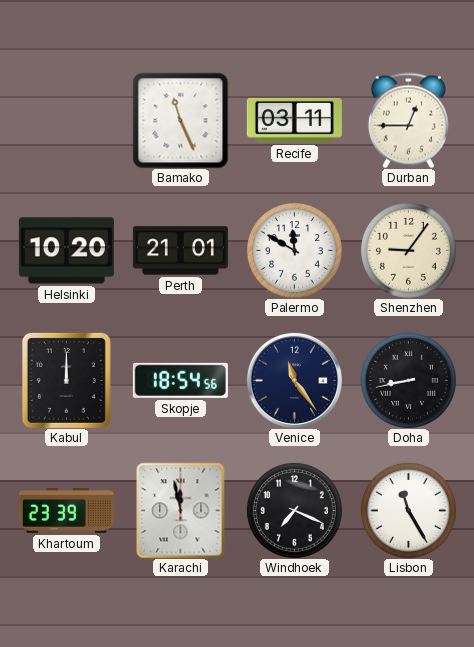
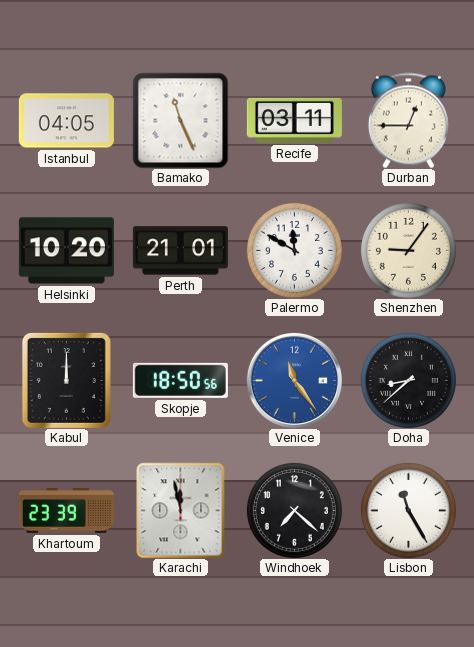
Istanbul: none -> 04:05 (66, 121)
Skopje: 18:54 -> 18:50 (180, 380)
Venice dial: navy -> blue (294, 380)
Doha: 8:43 -> 8:38 (408, 380)
Windhoek: 7:19 -> 7:22 (294, 510)
